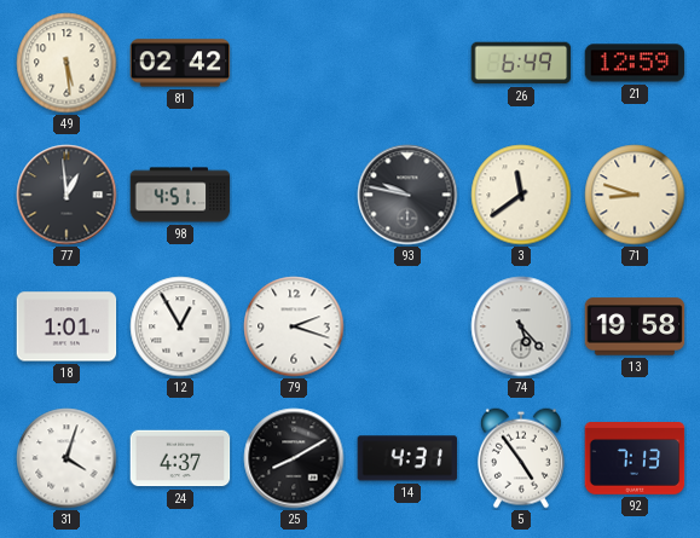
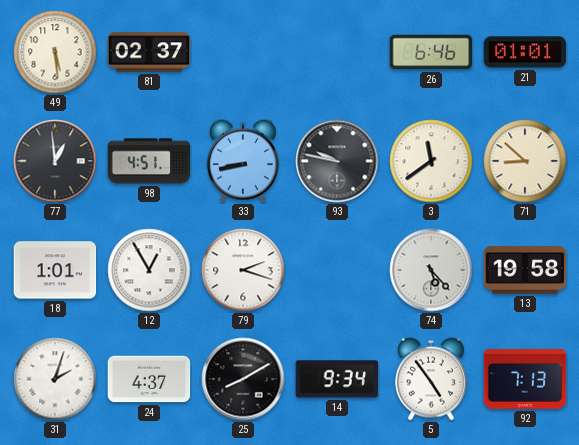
81: 02:42 -> 02:37 (149, 52)
26: 6:49 -> 6:46 (431, 52)
21: 12:59 -> 01:01 (525, 52)
33: none -> 8:43 (243, 161)
71: 8:48 -> 8:52 (525, 161)
31: 4:03 -> 2:03 (55, 379)
14: 4:31 -> 9:34 (337, 379)
